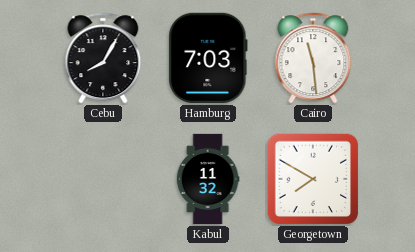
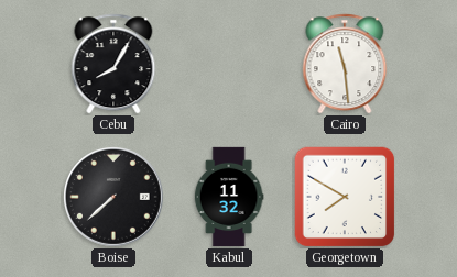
Hamburg: 7:03 -> none (208, 58)
Boise: none -> 7:38 (115, 198)
